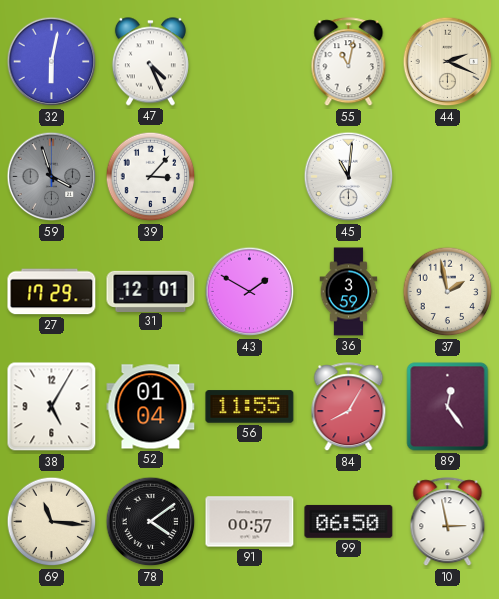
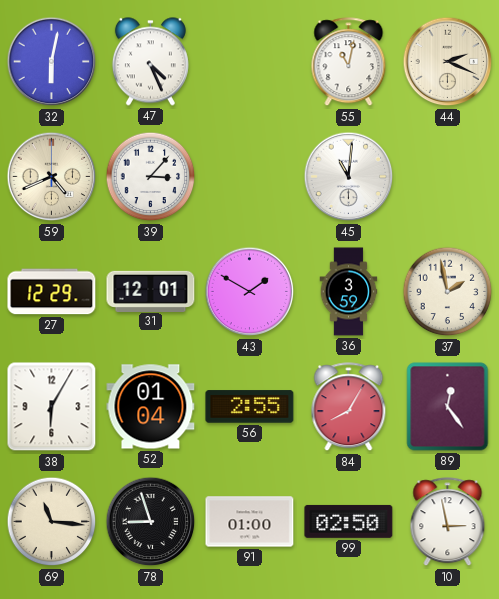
59: 3:57 -> 4:41 (52, 177)
59 dial: grey -> cream (52, 177)
27: 17:29 -> 12:29 (52, 292)
38: 5:05 -> 6:05 (52, 407)
56: 11:55 -> 2:55 (250, 407)
78: 4:09 -> 8:57 (151, 522)
91: 00:57 -> 01:00 (250, 522)
99: 06:50 -> 02:50 (349, 521)
